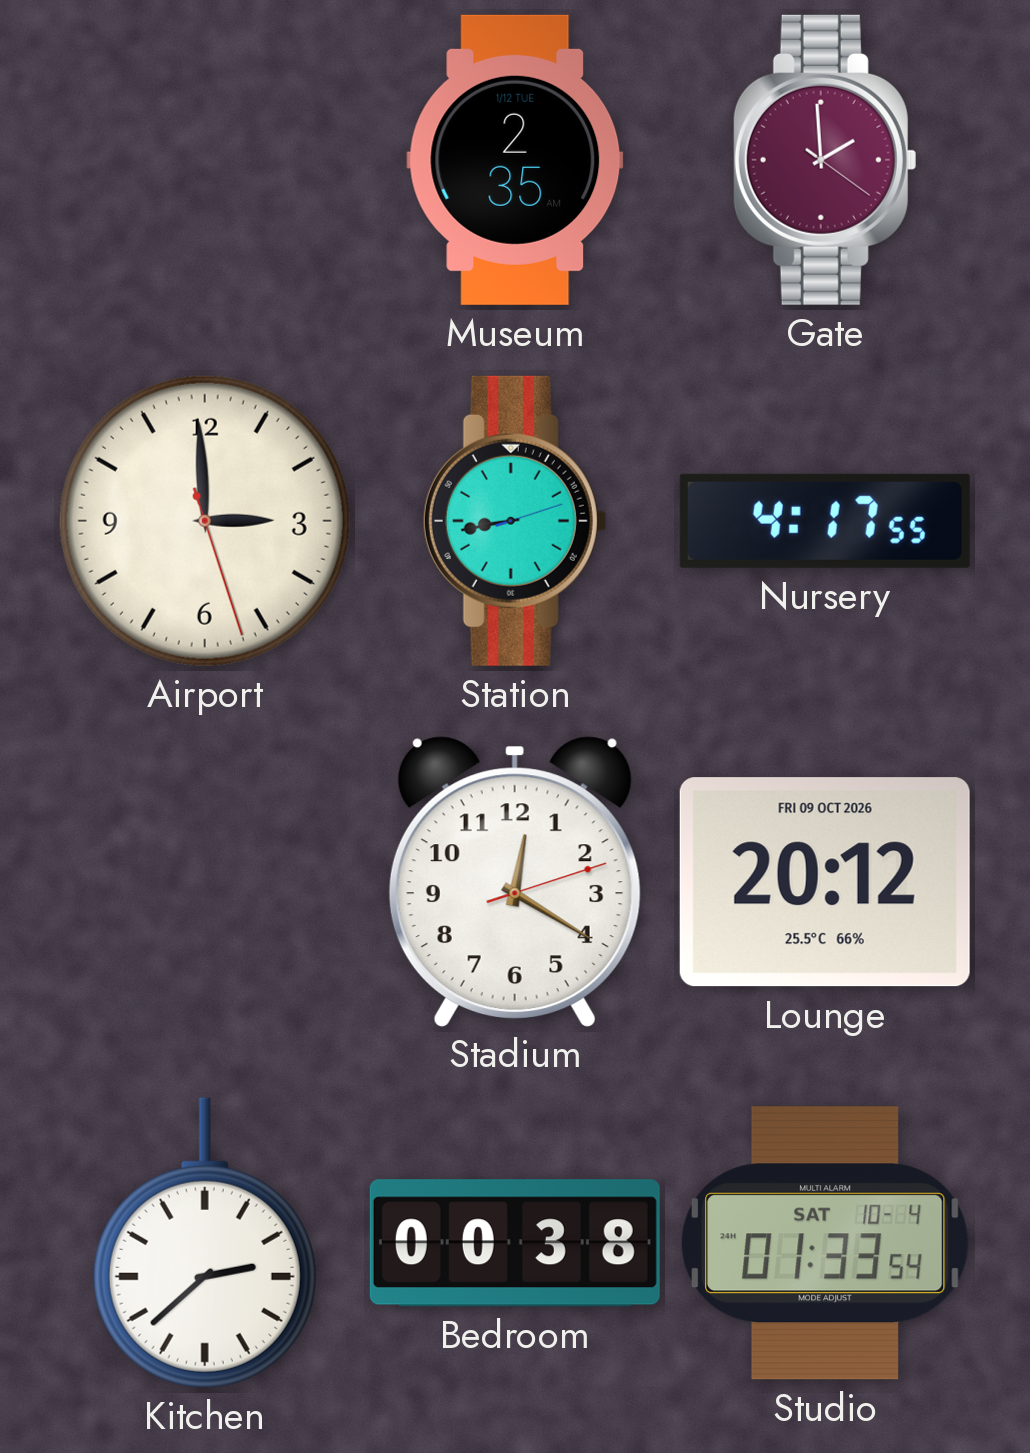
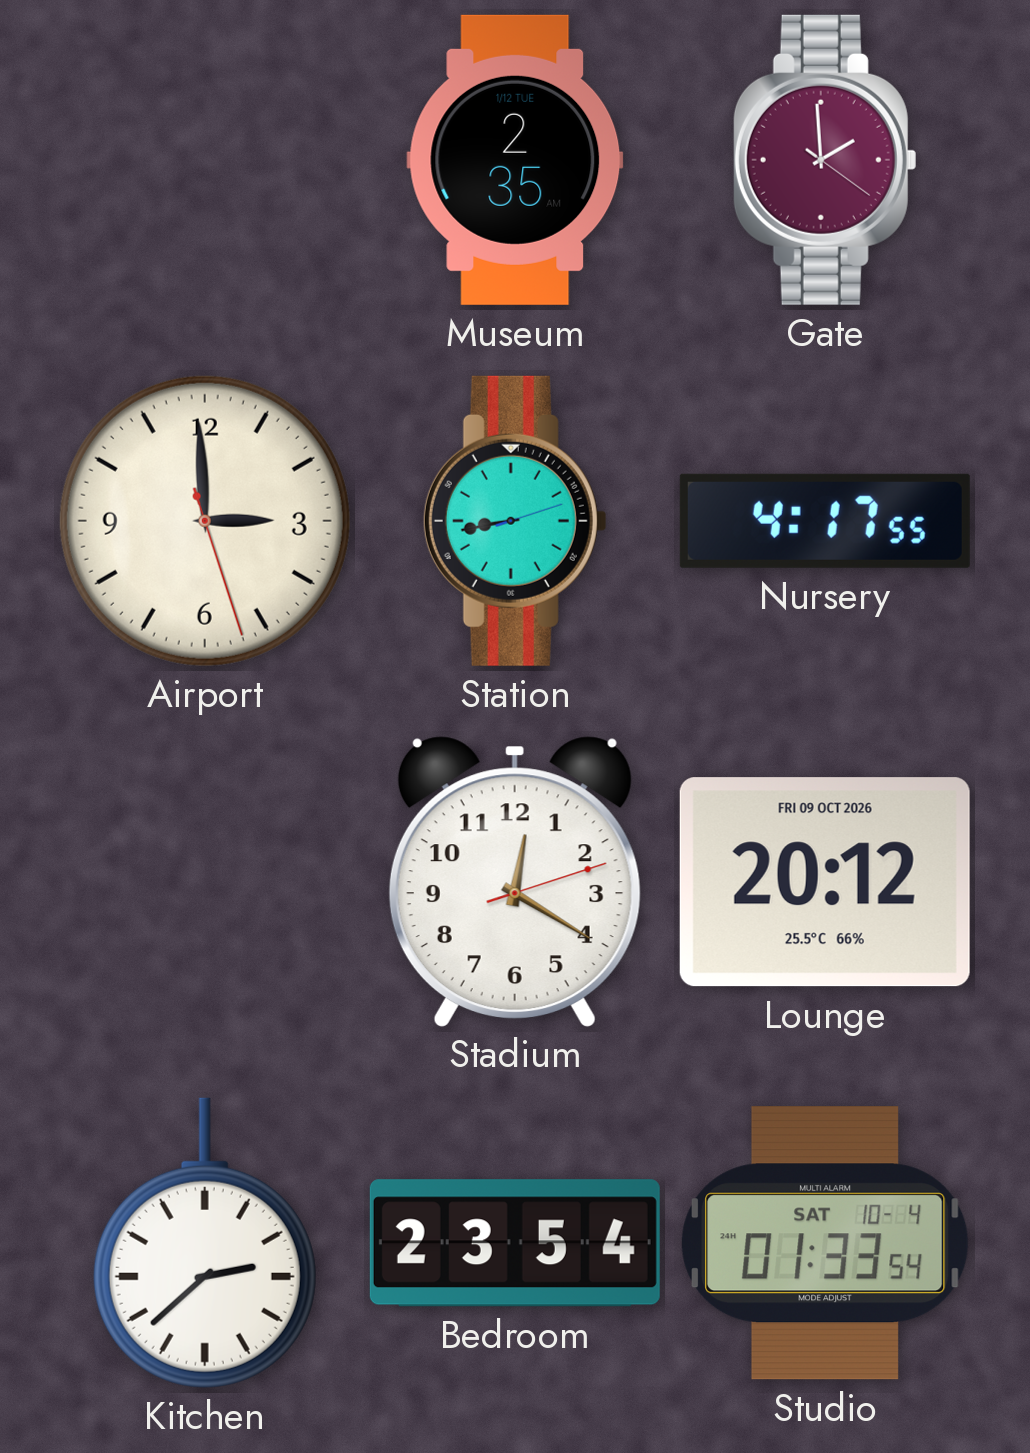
Bedroom: 00:38 -> 23:54 (515, 1243)
